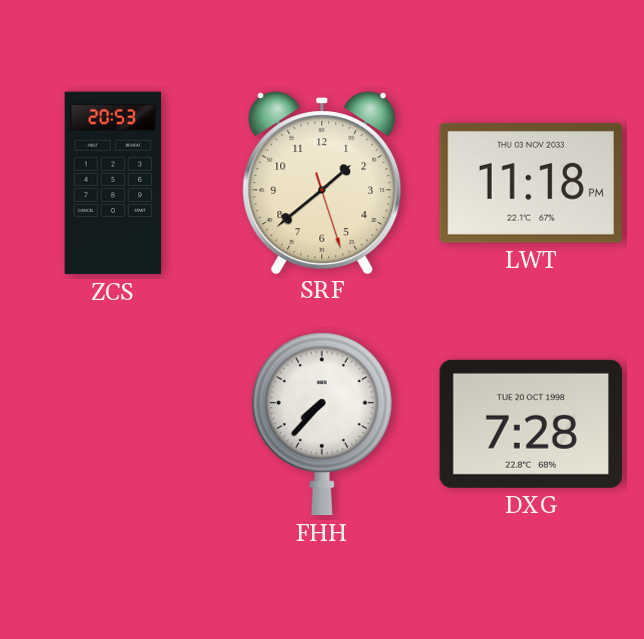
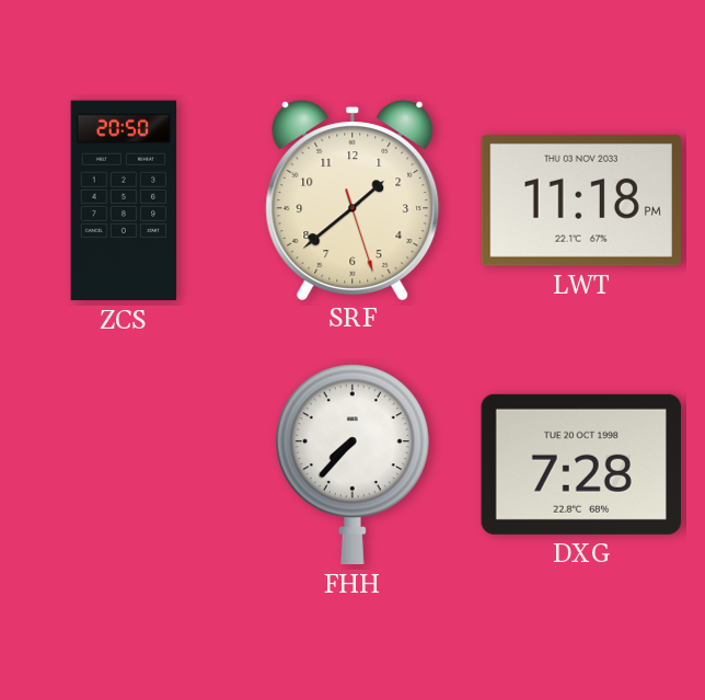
ZCS: 20:53 -> 20:50 (124, 200)
